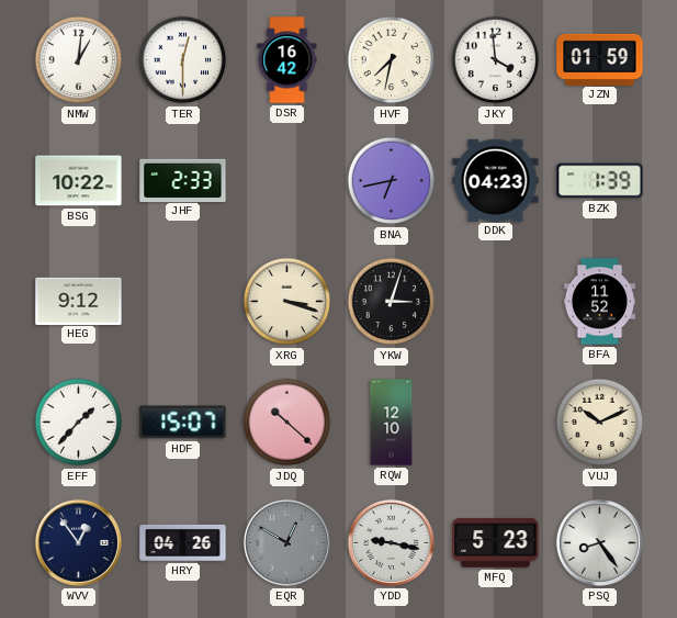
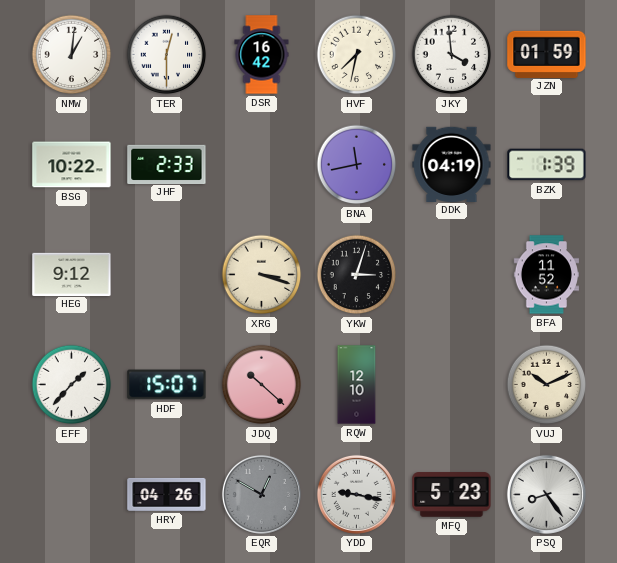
BNA: 6:43 -> 11:43 (357, 165)
DDK: 04:23 -> 04:19 (452, 164)
WVV: 12:54 -> none (78, 542)
